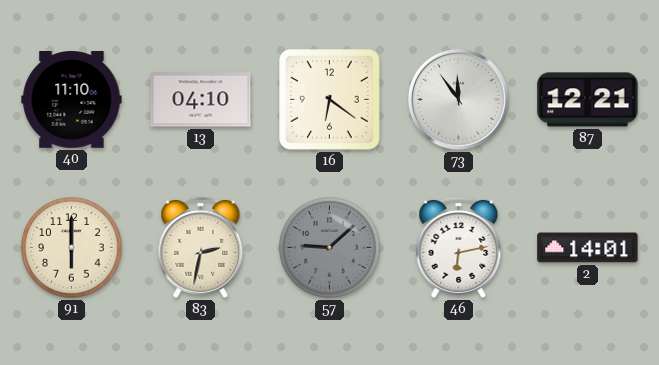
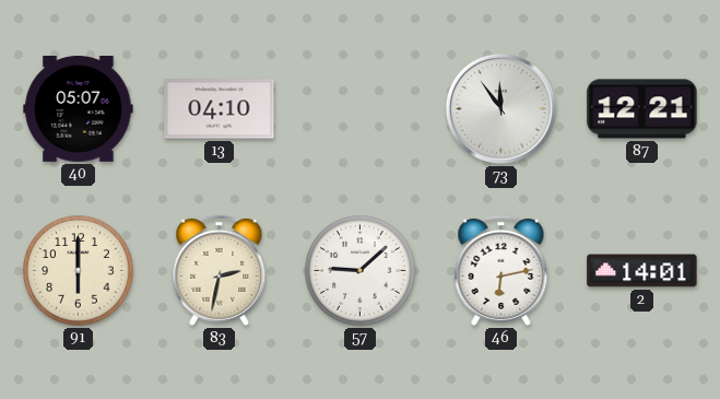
40: 11:10 -> 05:07 (79, 109)
16: 6:21 -> none (330, 100)
57 dial: grey -> white (361, 271)
